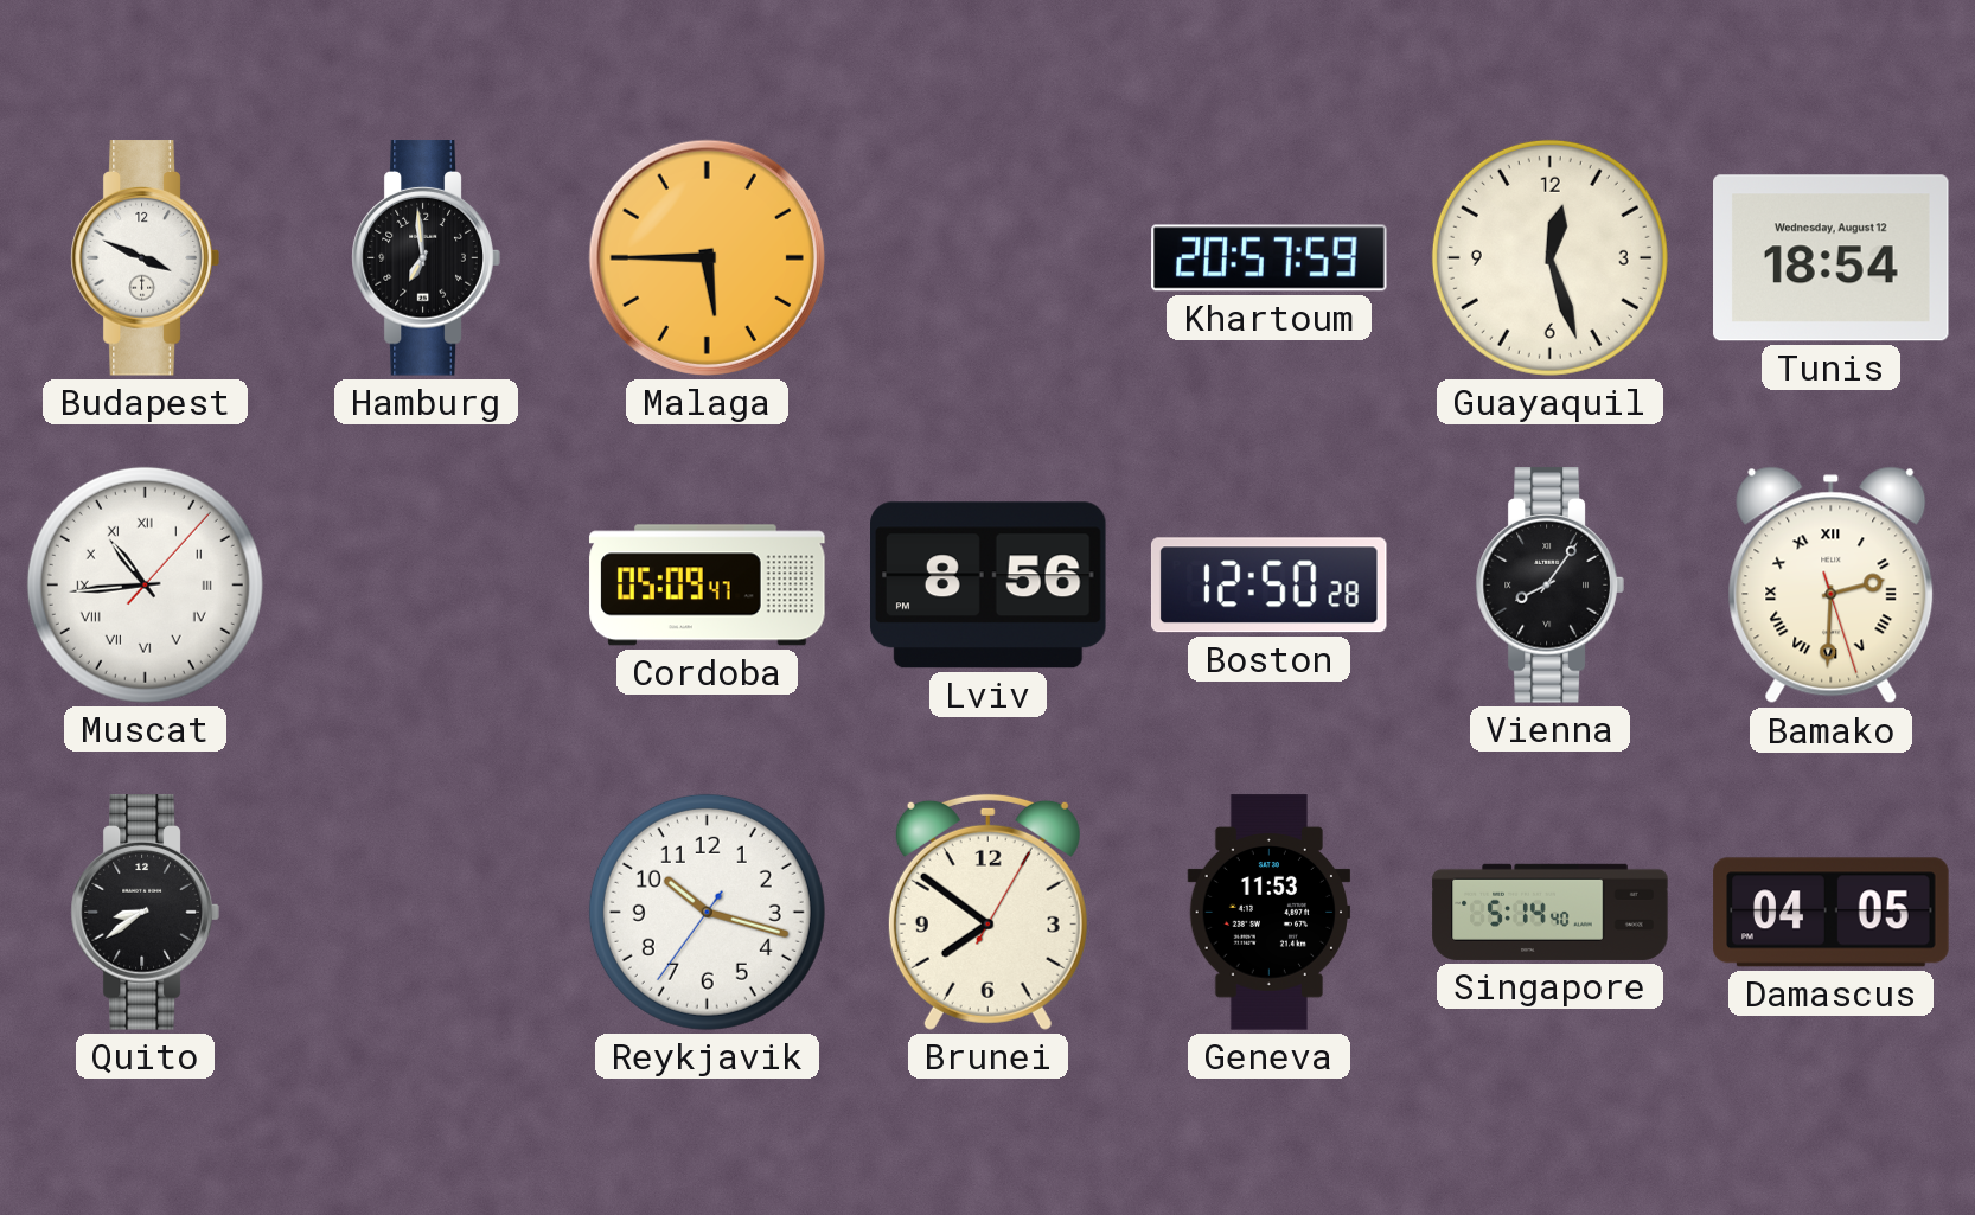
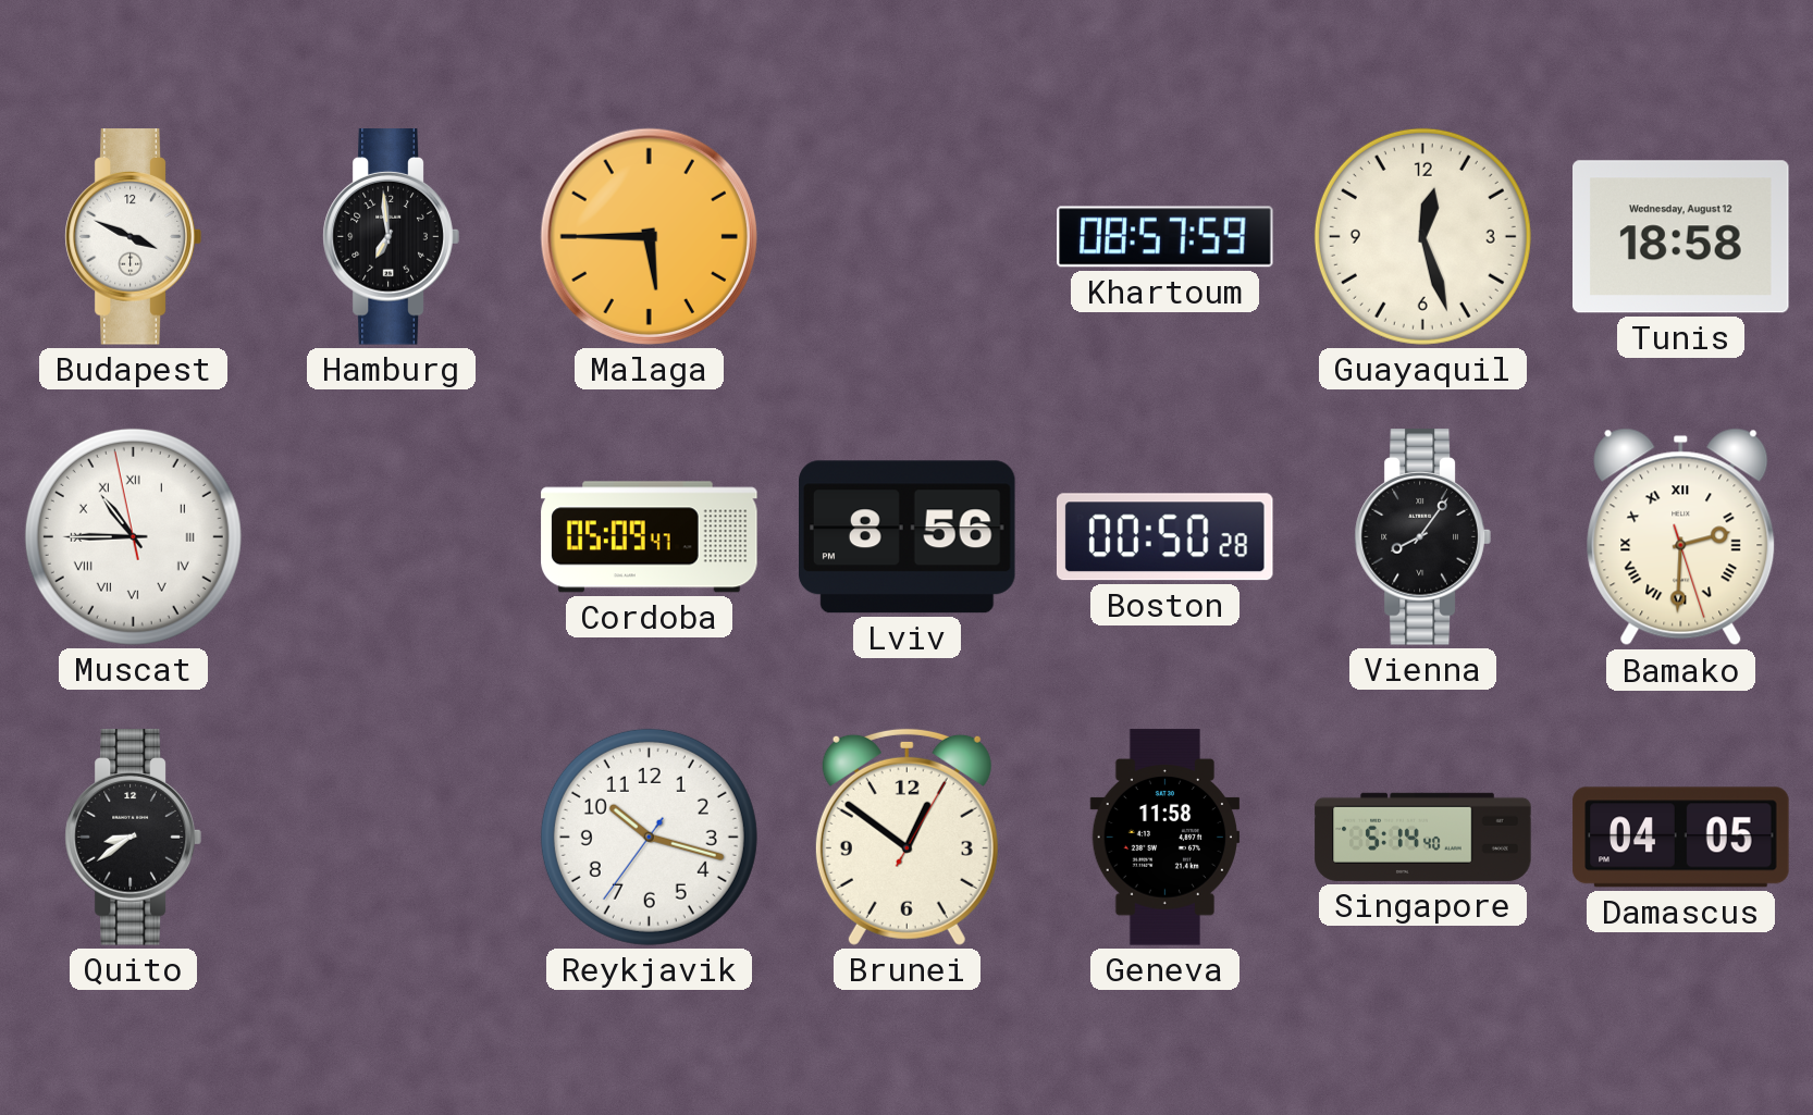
Khartoum: 20:57 -> 08:57 (1165, 237)
Tunis: 18:54 -> 18:58 (1681, 237)
Muscat: 10:44:07 -> 10:44:58 (133, 536)
Boston: 12:50 -> 00:50 (1164, 537)
Brunei: 7:51 -> 12:51 (906, 837)
Geneva: 11:53 -> 11:58 (1165, 838)
